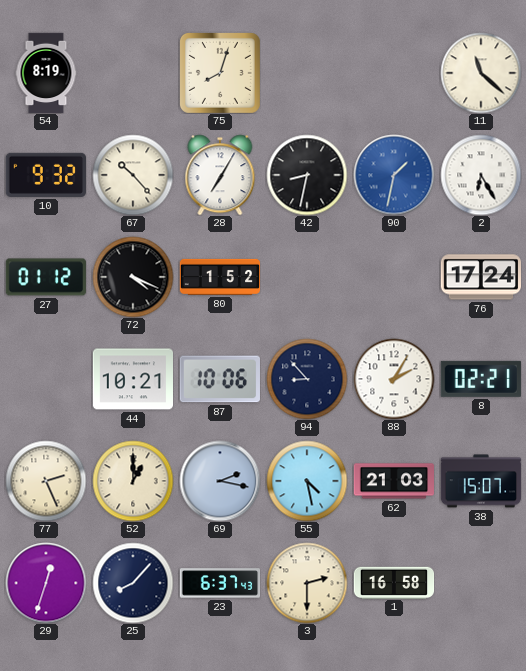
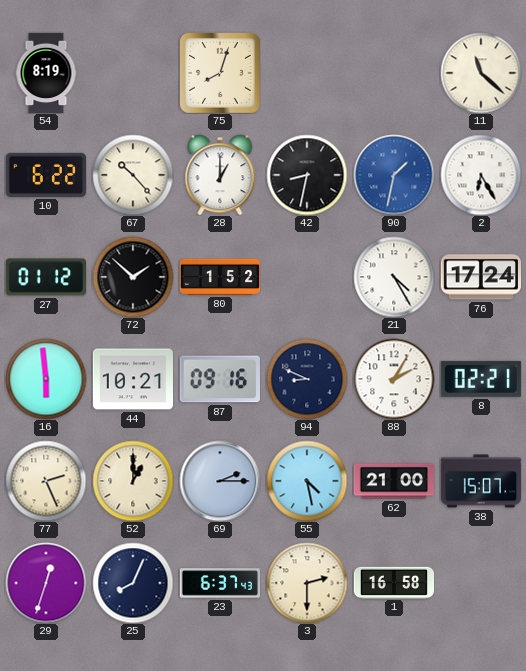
10: 9:32 -> 6:22 (45, 175)
28: 7:05 -> 1:00 (220, 175)
72: 4:19 -> 1:52 (133, 277)
21: none -> 4:25 (394, 277)
16: none -> 5:59 (46, 379)
87: 10:06 -> 09:16 (220, 379)
94: 8:53 -> 8:49 (307, 379)
69: 2:17 -> 2:15 (220, 481)
62: 21:03 -> 21:00 (394, 481)
25: 8:07 -> 8:04 (133, 583)
